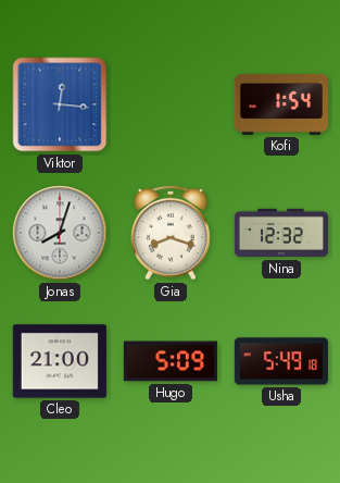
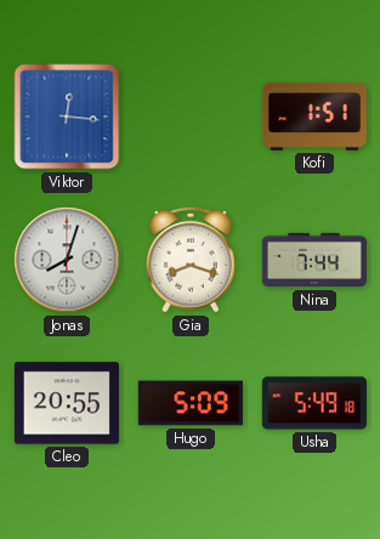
Kofi: 1:54 -> 1:51 (314, 117)
Nina: 12:32 -> 7:44 (314, 260)
Cleo: 21:00 -> 20:55 (67, 403)
